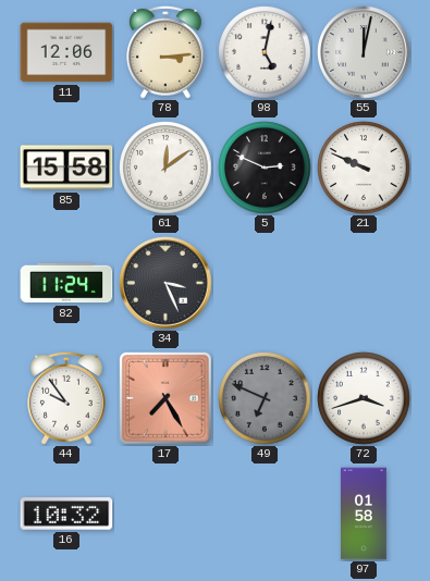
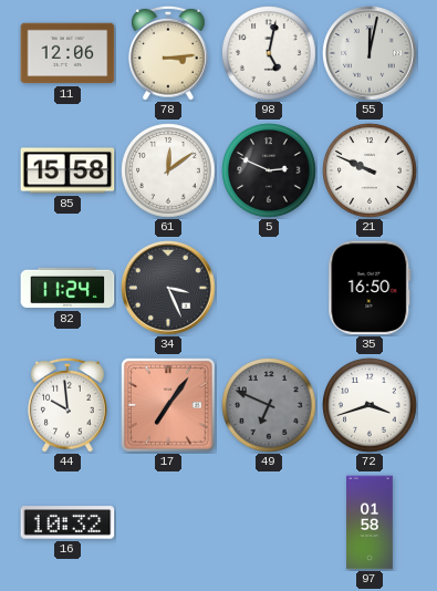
35: none -> 16:50 (370, 288)
44: 9:54 -> 9:59 (67, 405)
17: 7:25 -> 7:06 (169, 406)
